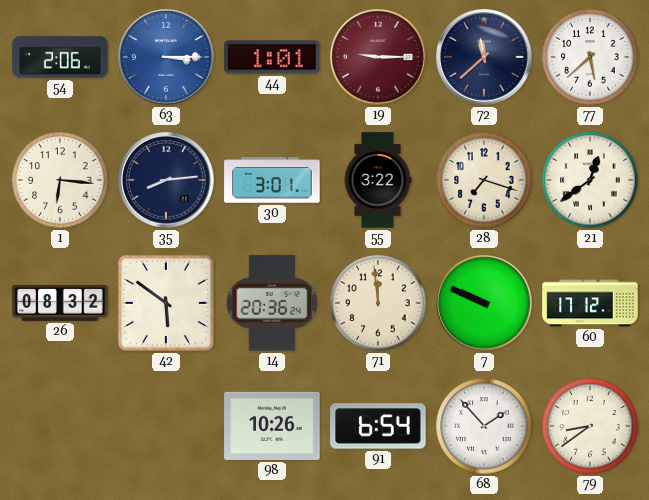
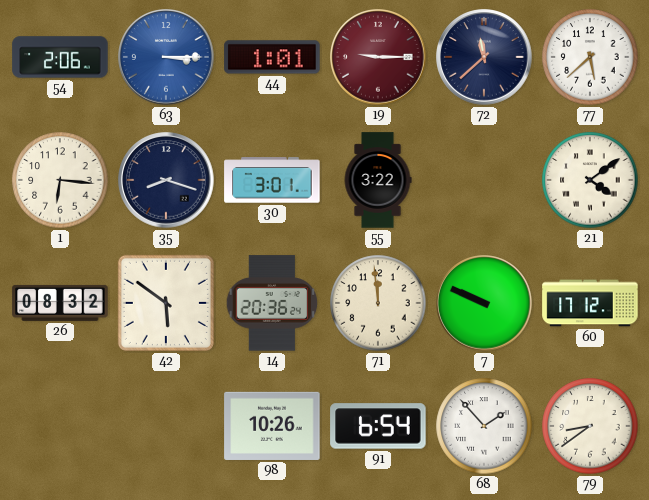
35: 8:14 -> 8:18 (166, 180)
28: 7:18 -> none (484, 180)
21: 12:39 -> 4:09 (590, 180)
